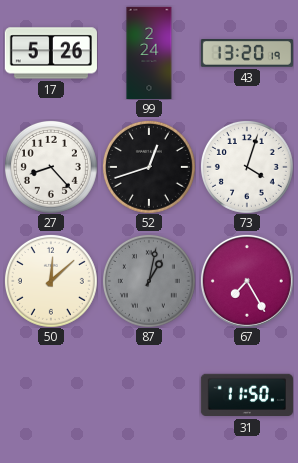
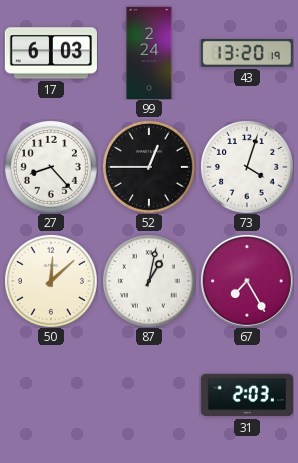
17: 5:26 -> 6:03 (51, 53)
52: 12:42 -> 12:45 (149, 167)
87 dial: grey -> white (149, 281)
31: 11:50 -> 2:03 (247, 395)
